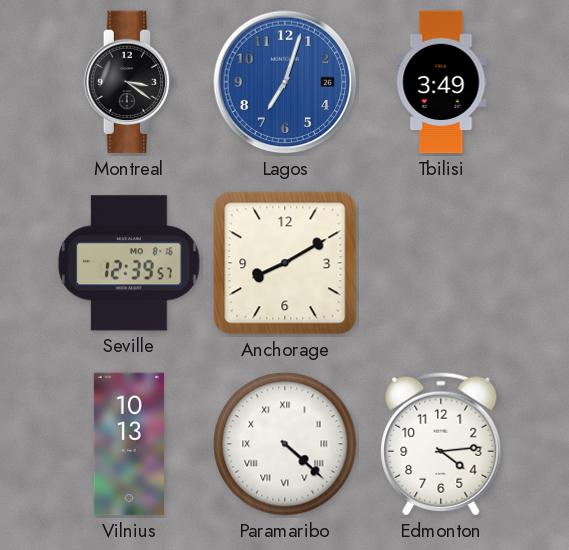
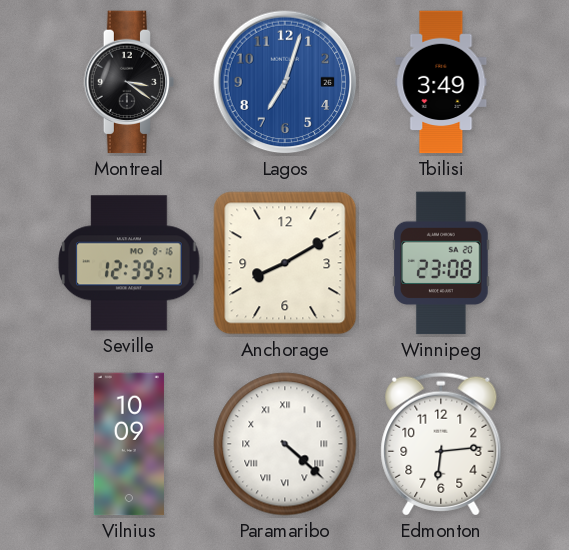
Winnipeg: none -> 23:08 (441, 263)
Vilnius: 10:13 -> 10:09 (129, 444)
Edmonton: 4:14 -> 6:14 (441, 444)
